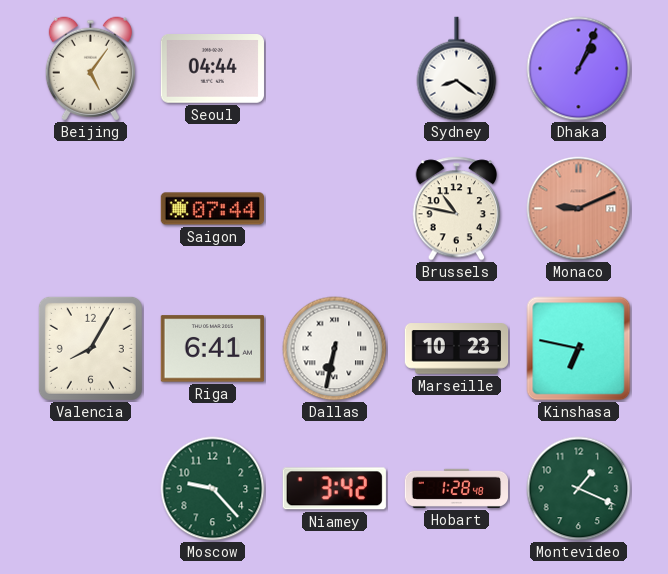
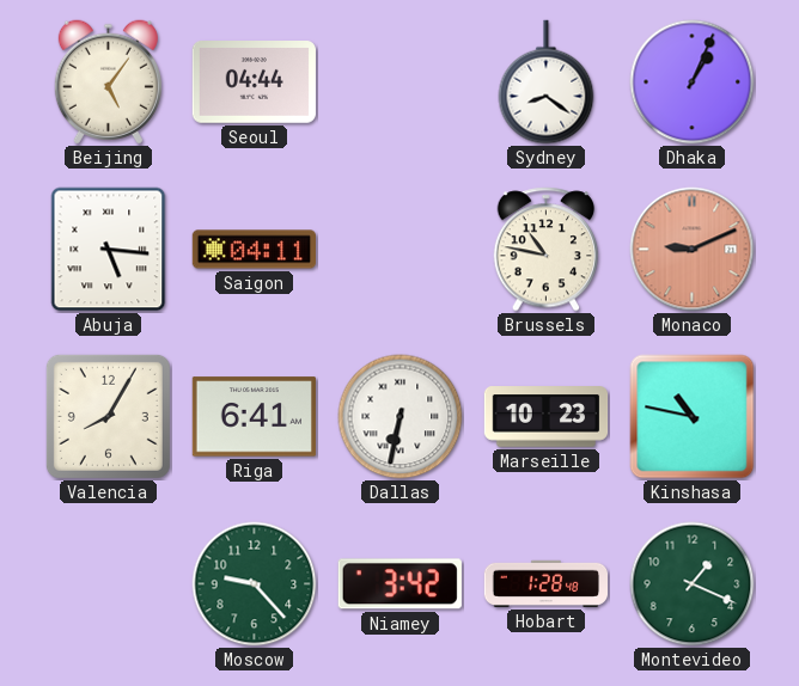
Abuja: none -> 5:16 (109, 250)
Saigon: 07:44 -> 04:11 (254, 250)
Kinshasa: 6:47 -> 10:47 (693, 417)
